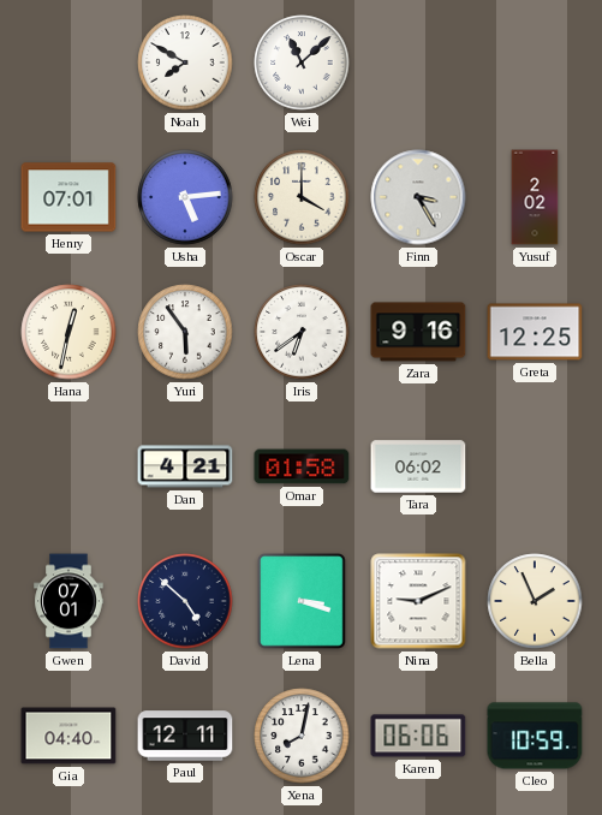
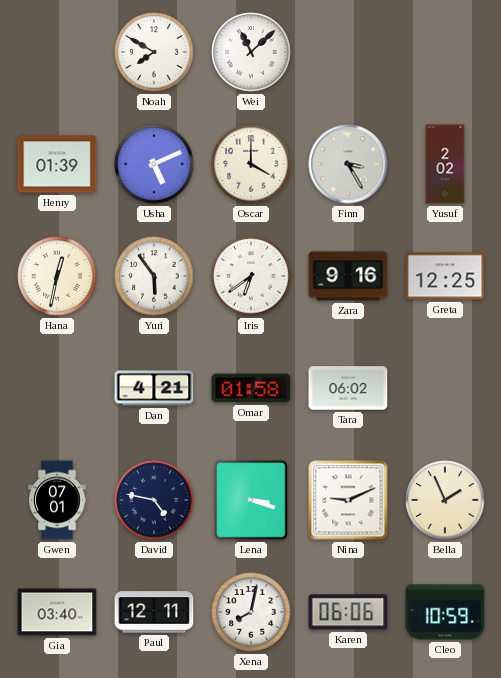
Henry: 07:01 -> 01:39 (57, 164)
Usha: 5:14 -> 5:11 (154, 164)
David: 4:52 -> 4:47 (154, 500)
Gia: 04:40 -> 03:40 (57, 612)
